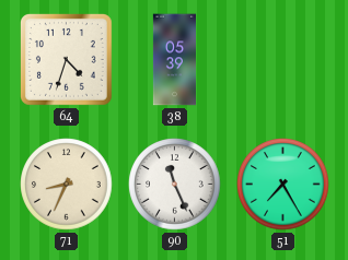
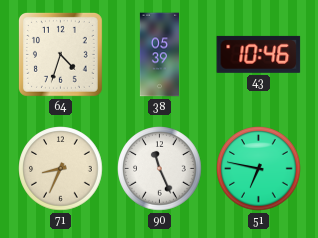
43: none -> 10:46 (259, 54)
51: 7:25 -> 6:47 (259, 169)
